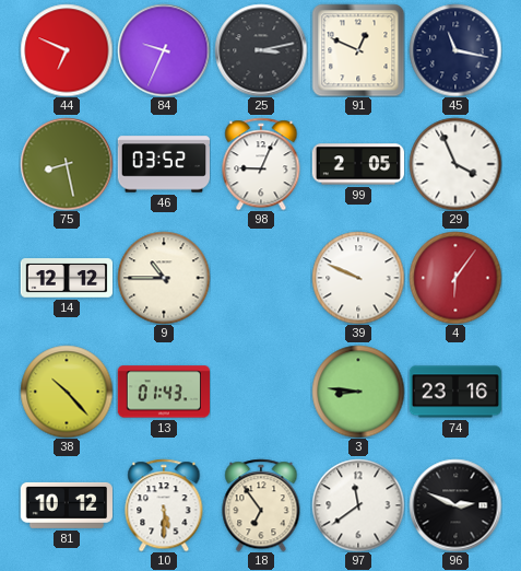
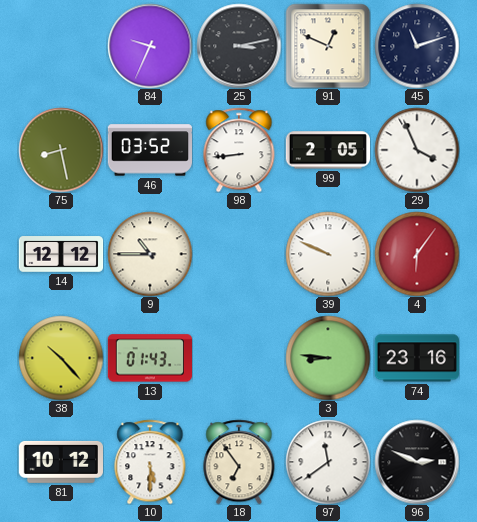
44: 6:49 -> none (67, 50)
45: 11:17 -> 11:12 (417, 46)
98: 9:04 -> 8:44 (239, 150)
